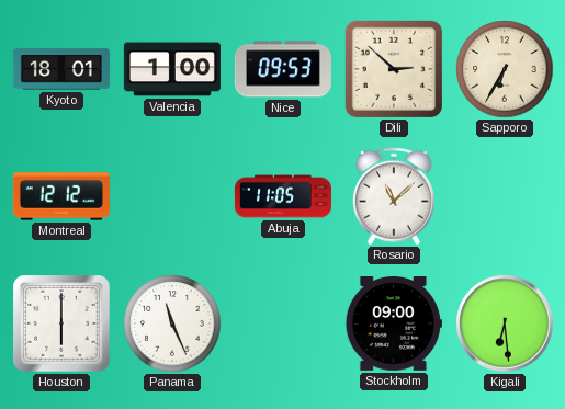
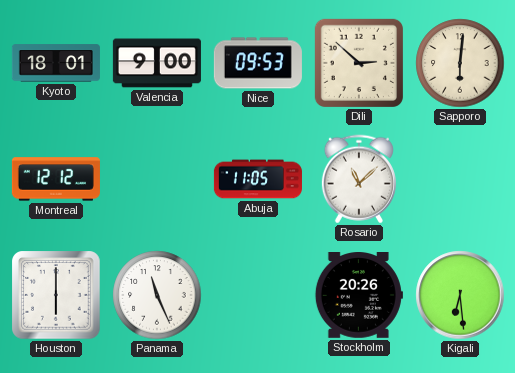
Valencia: 1:00 -> 9:00 (157, 63)
Sapporo: 6:35 -> 6:01 (460, 63)
Stockholm: 09:00 -> 20:26 (359, 296)
